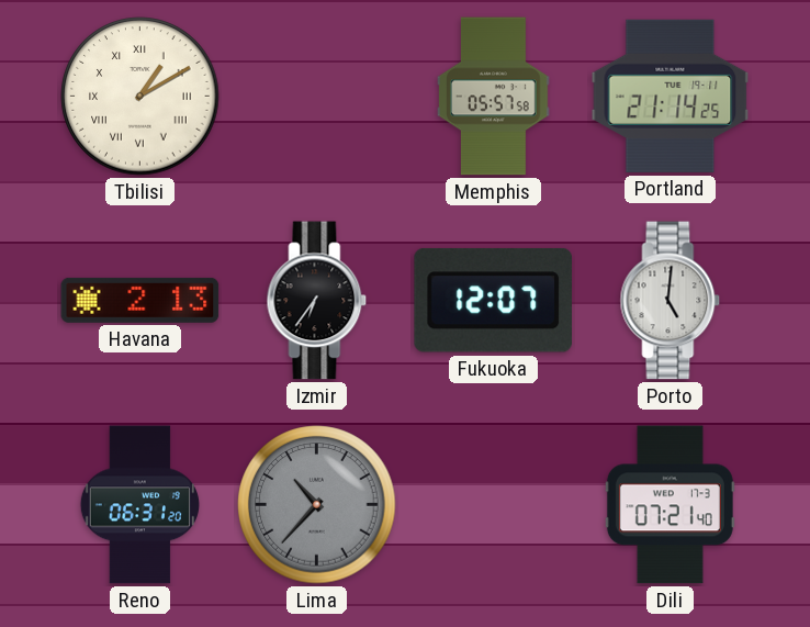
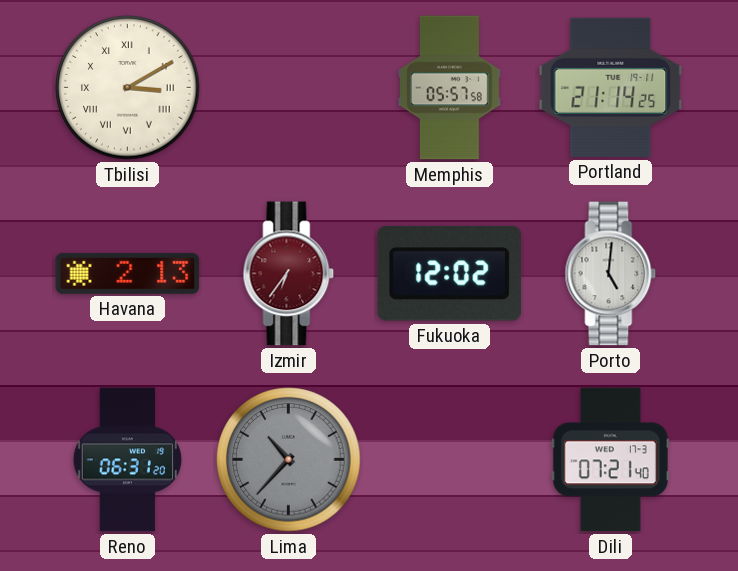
Tbilisi: 1:10 -> 3:10 (128, 88)
Izmir dial: black -> burgundy (289, 274)
Fukuoka: 12:07 -> 12:02 (449, 273)
